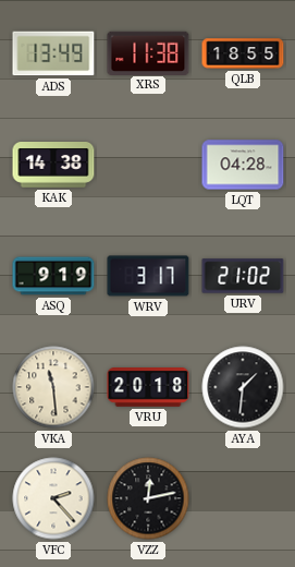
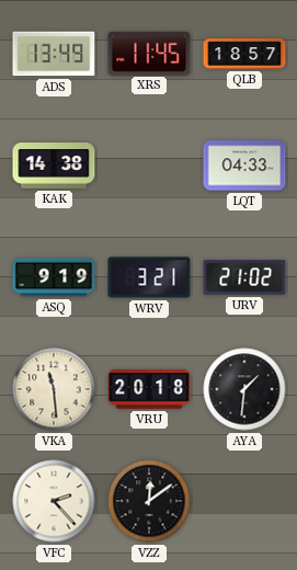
XRS: 11:38 -> 11:45 (149, 53)
QLB: 18:55 -> 18:57 (244, 54)
LQT: 04:28 -> 04:33 (244, 166)
WRV: 3:17 -> 3:21 (149, 277)
VZZ: 12:13 -> 12:09 (149, 501)
